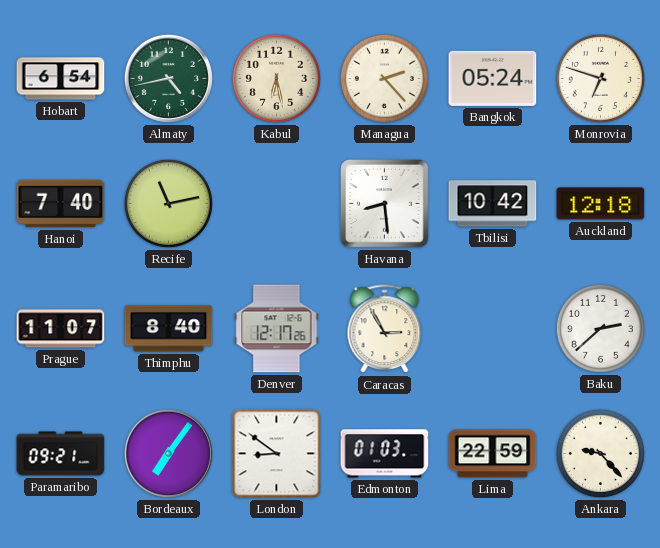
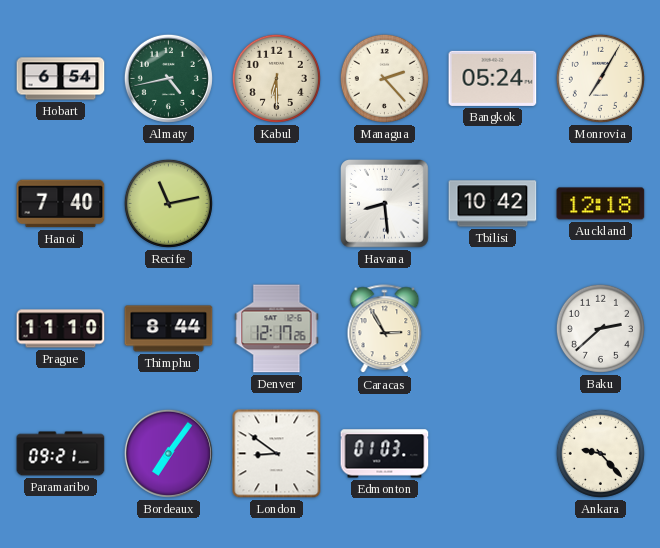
Kabul: 6:28 -> 6:30 (276, 78)
Monrovia: 6:48 -> 7:05 (600, 78)
Prague: 11:07 -> 11:10 (61, 329)
Thimphu: 8:40 -> 8:44 (169, 329)
Lima: 22:59 -> none (493, 454)
